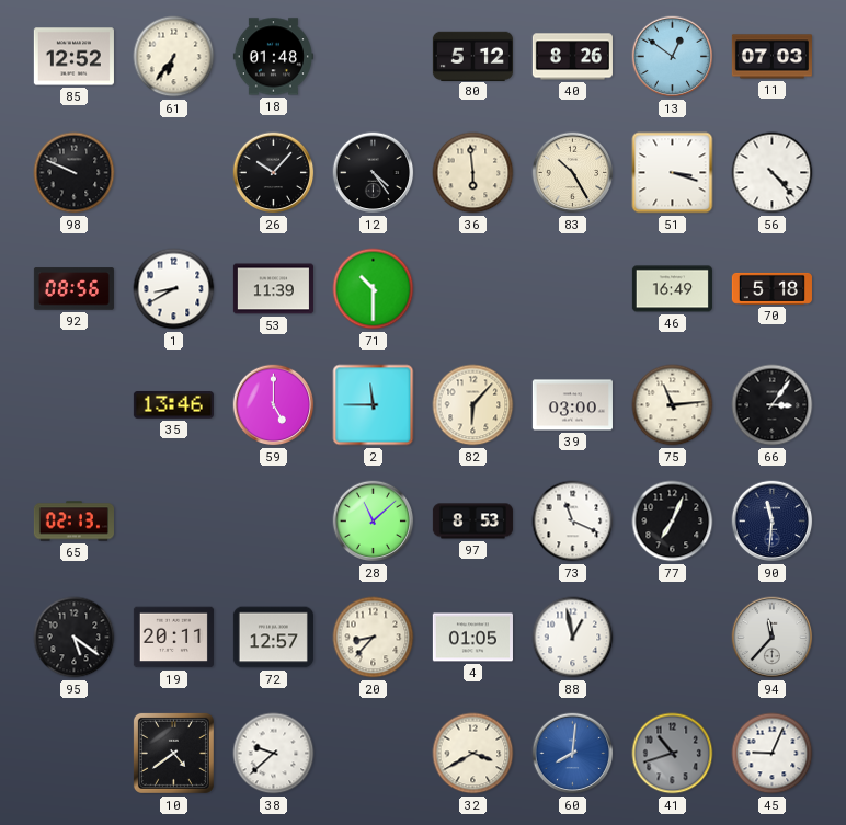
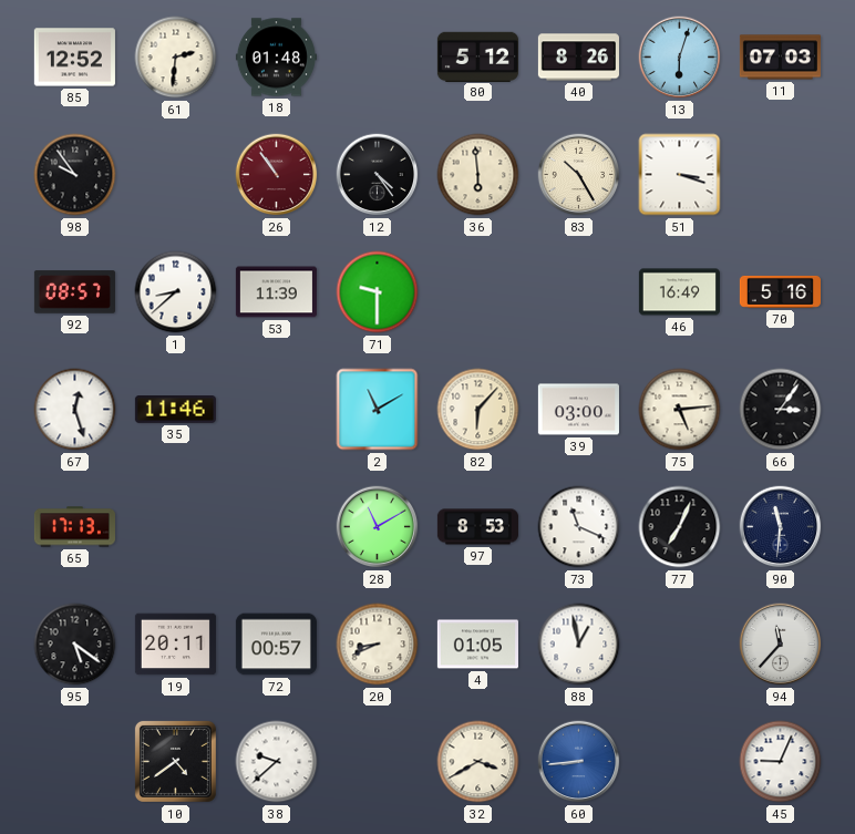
61: 6:36 -> 2:31 (176, 58)
13: 12:51 -> 6:03 (680, 58)
98: 9:49 -> 9:54 (75, 175)
26: 10:07 -> 10:54 (277, 175)
26 dial: black -> burgundy (277, 175)
56: 4:23 -> none (773, 173)
92: 08:56 -> 08:57 (74, 292)
1: 8:40 -> 8:38 (176, 292)
71: 10:30 -> 9:30 (378, 292)
70: 5:18 -> 5:16 (780, 291)
67: none -> 12:27 (75, 410)
35: 13:46 -> 11:46 (175, 410)
59: 5:00 -> none (274, 405)
2: 11:45 -> 11:10 (378, 410)
75: 11:14 -> 5:14 (680, 410)
65: 02:13 -> 17:13 (74, 527)
28: 11:08 -> 11:10 (378, 527)
72: 12:57 -> 00:57 (276, 645)
20: 8:37 -> 8:41 (378, 645)
60: 8:01 -> 8:44 (579, 762)
41: 10:42 -> none (673, 754)
